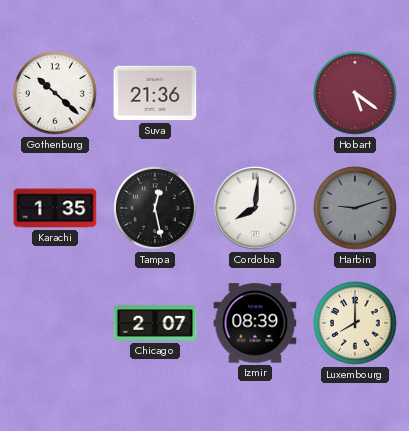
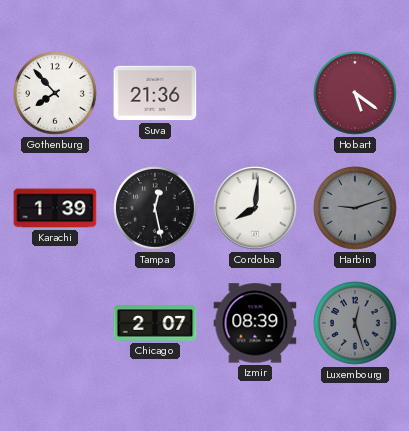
Gothenburg: 10:22 -> 7:53 (55, 93)
Karachi: 1:35 -> 1:39 (55, 208)
Luxembourg: 8:00 -> 12:27 (355, 323)
Luxembourg dial: cream -> grey (355, 323)
